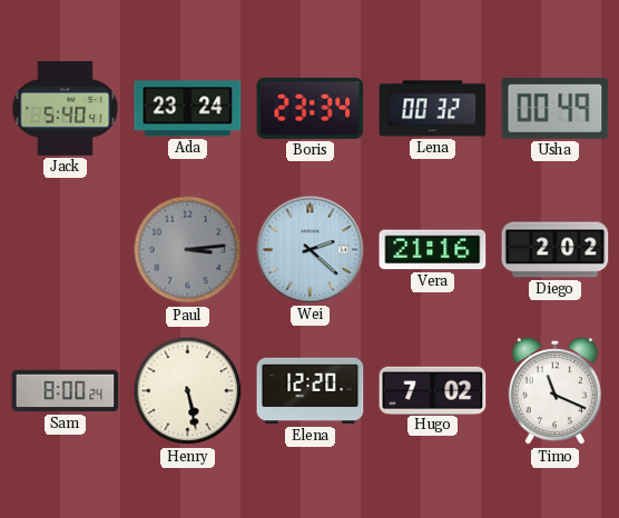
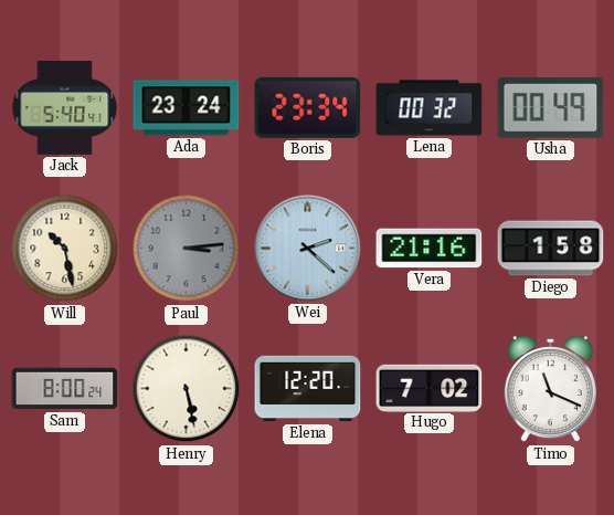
Will: none -> 10:28 (65, 249)
Diego: 2:02 -> 1:58 (551, 249)
